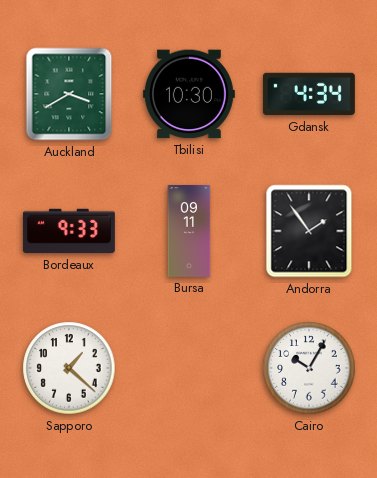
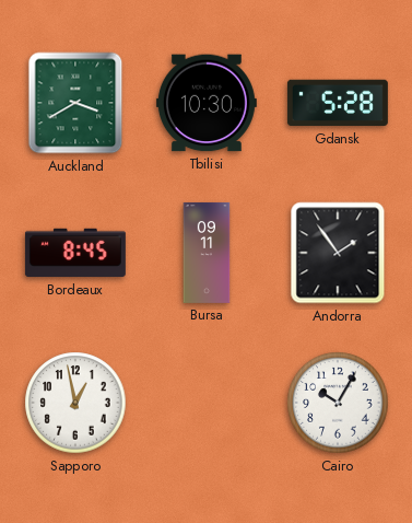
Gdansk: 4:34 -> 5:28 (338, 103)
Bordeaux: 9:33 -> 8:45 (75, 253)
Sapporo: 1:22 -> 12:58 (75, 403)
